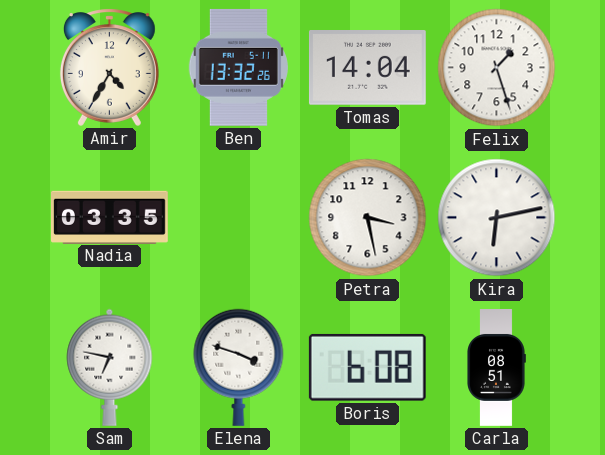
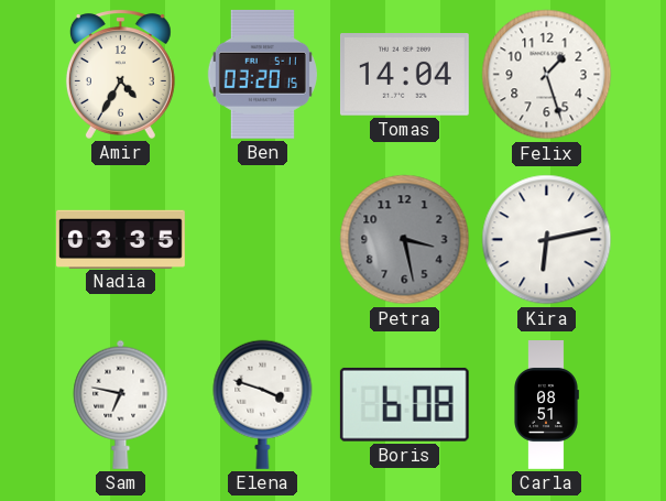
Ben: 13:32 -> 03:20 (262, 74)
Petra dial: white -> grey (405, 240)
